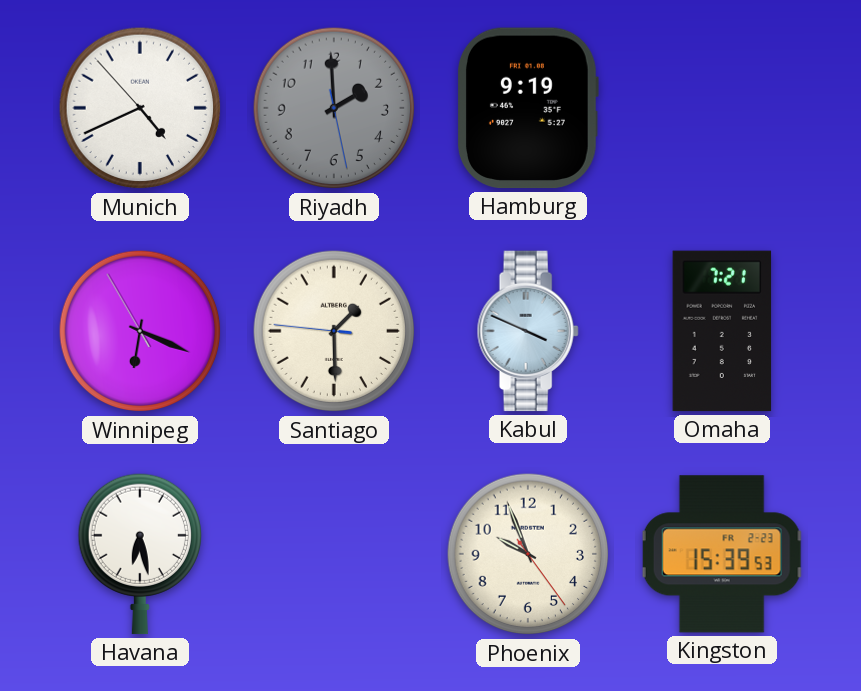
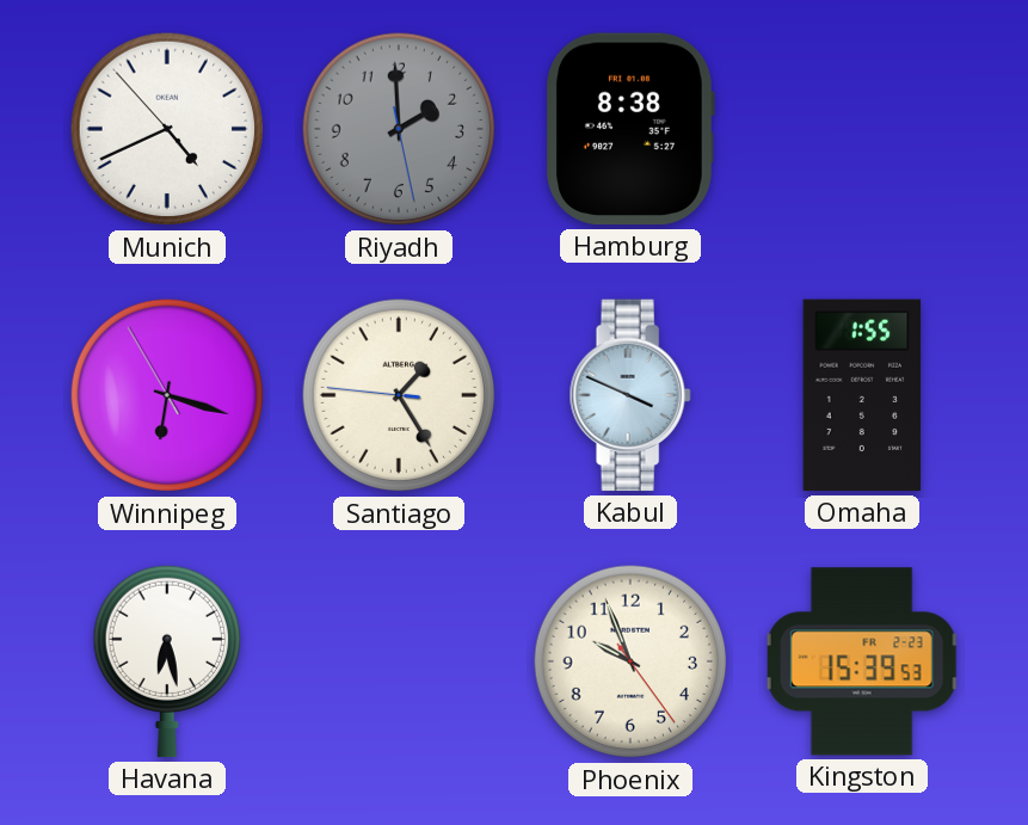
Hamburg: 9:19 -> 8:38 (630, 129)
Winnipeg: 6:18 -> 6:17 (167, 395)
Santiago: 1:29 -> 1:24 (399, 395)
Omaha: 7:21 -> 1:55 (862, 395)
